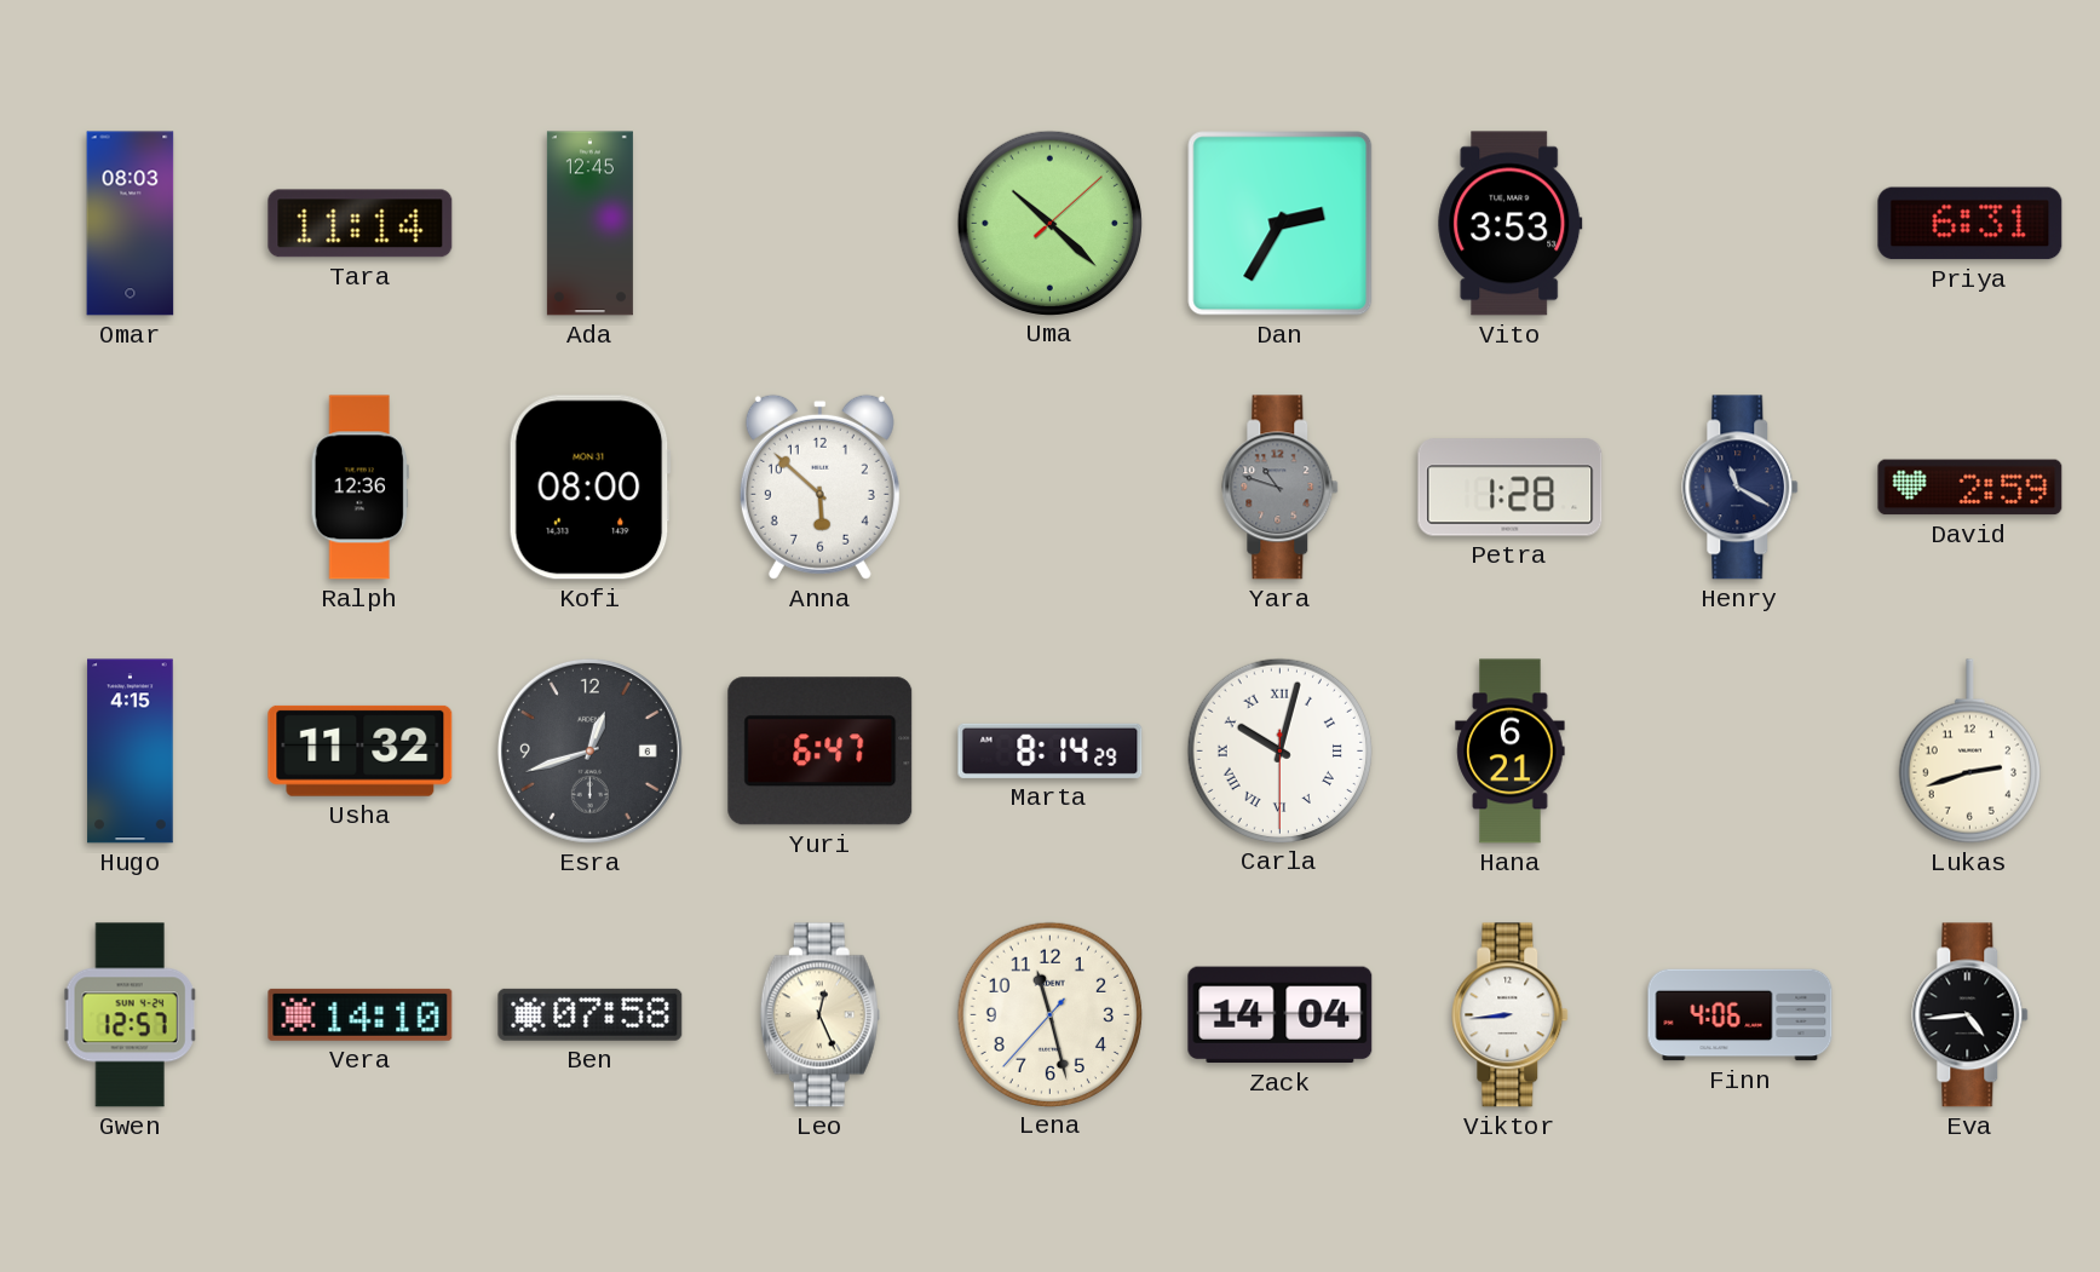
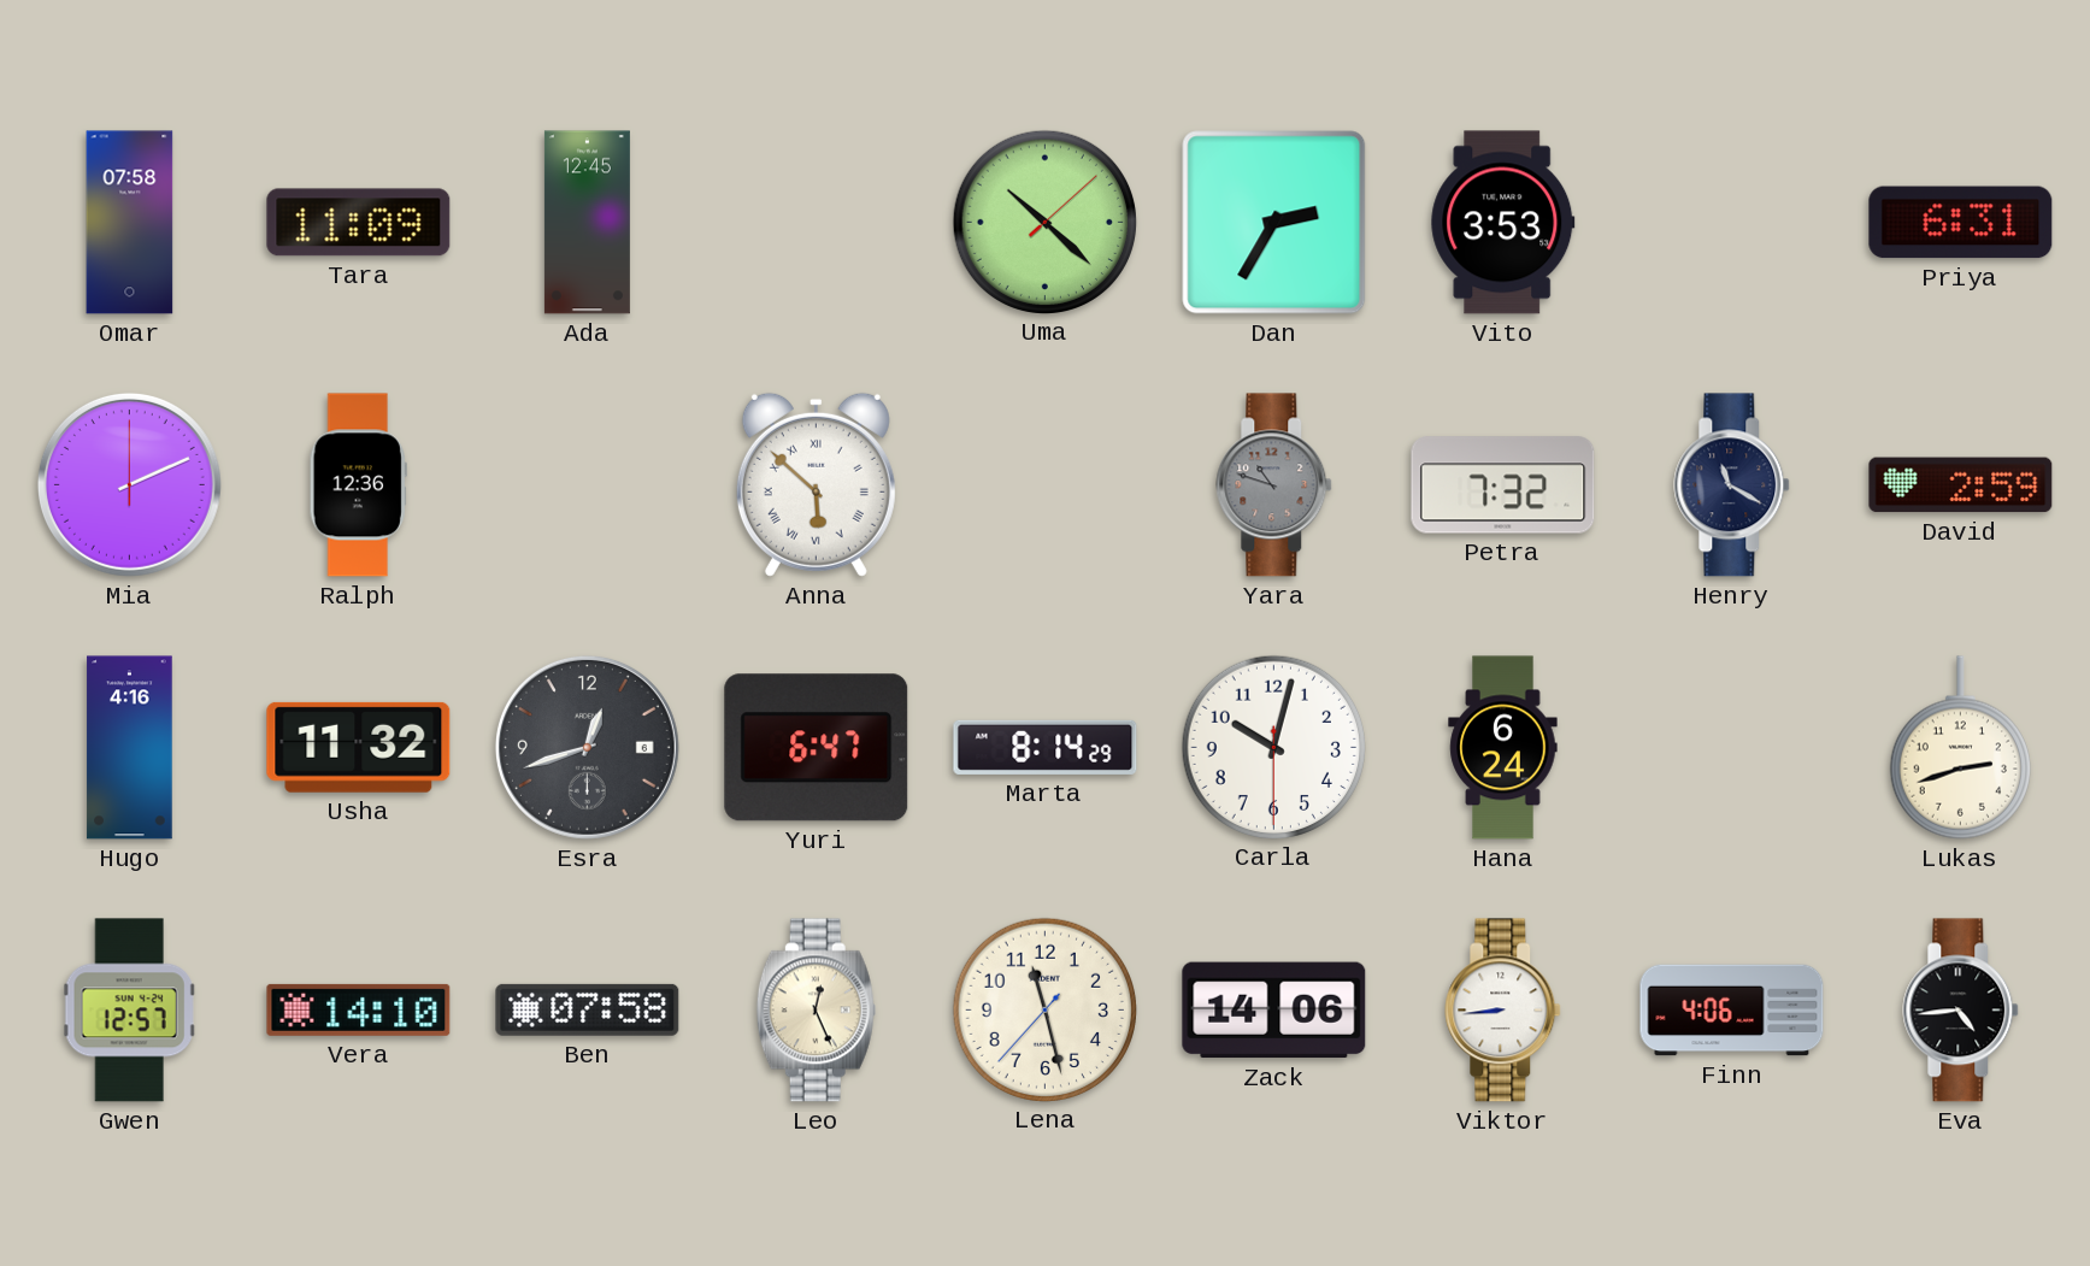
Omar: 08:03 -> 07:58 (130, 223)
Tara: 11:14 -> 11:09 (359, 223)
Mia: none -> 2:11 (129, 484)
Kofi: 08:00 -> none (589, 488)
Anna numerals: Arabic -> Roman (816, 484)
Petra: 1:28 -> 7:32 (1503, 485)
Hugo: 4:15 -> 4:16 (130, 748)
Carla numerals: Roman -> Arabic (1273, 747)
Hana: 6:21 -> 6:24 (1503, 748)
Zack: 14:04 -> 14:06 (1274, 1011)
